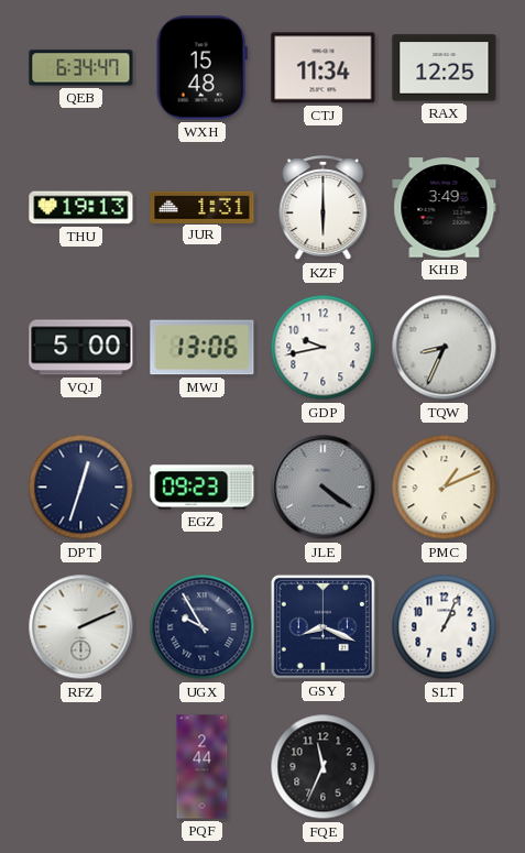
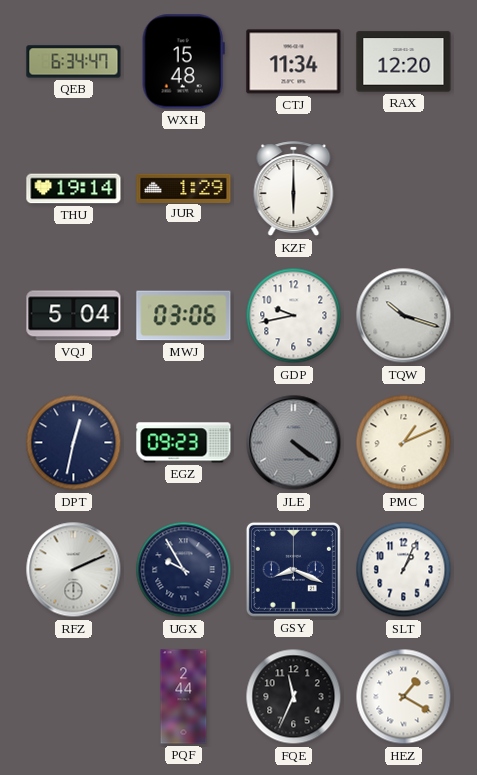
RAX: 12:25 -> 12:20 (404, 62)
THU: 19:13 -> 19:14 (74, 189)
JUR: 1:31 -> 1:29 (184, 188)
KHB: 3:49 -> none (445, 208)
VQJ: 5:00 -> 5:04 (74, 316)
MWJ: 13:06 -> 03:06 (184, 316)
TQW: 8:34 -> 10:18 (404, 316)
DPT: 12:33 -> 12:32 (74, 443)
HEZ: none -> 1:20 (404, 697)
